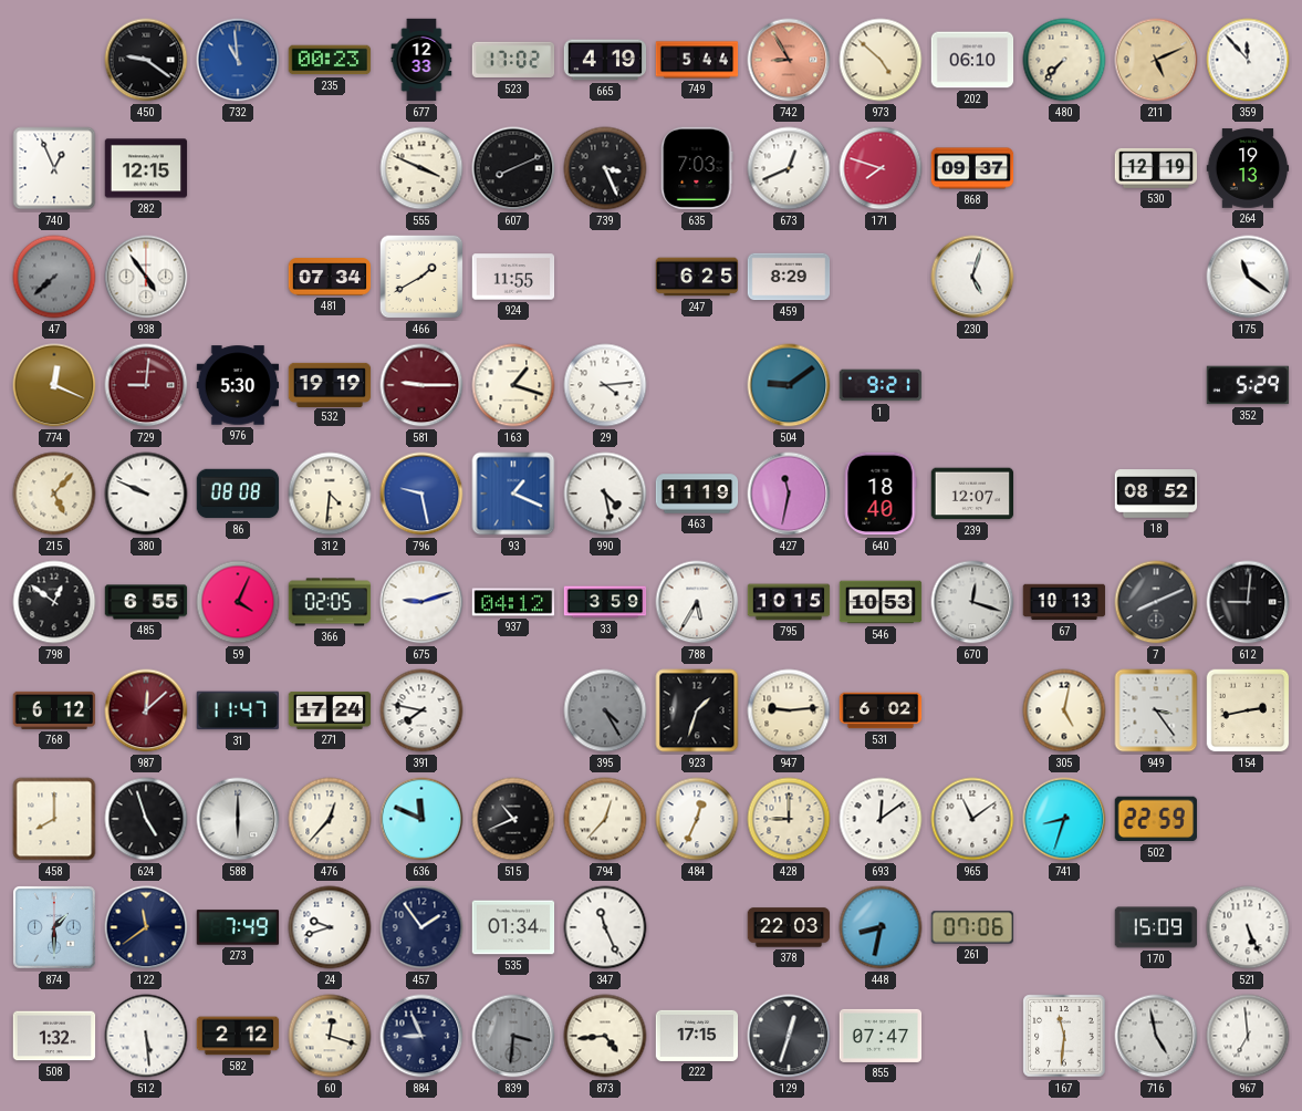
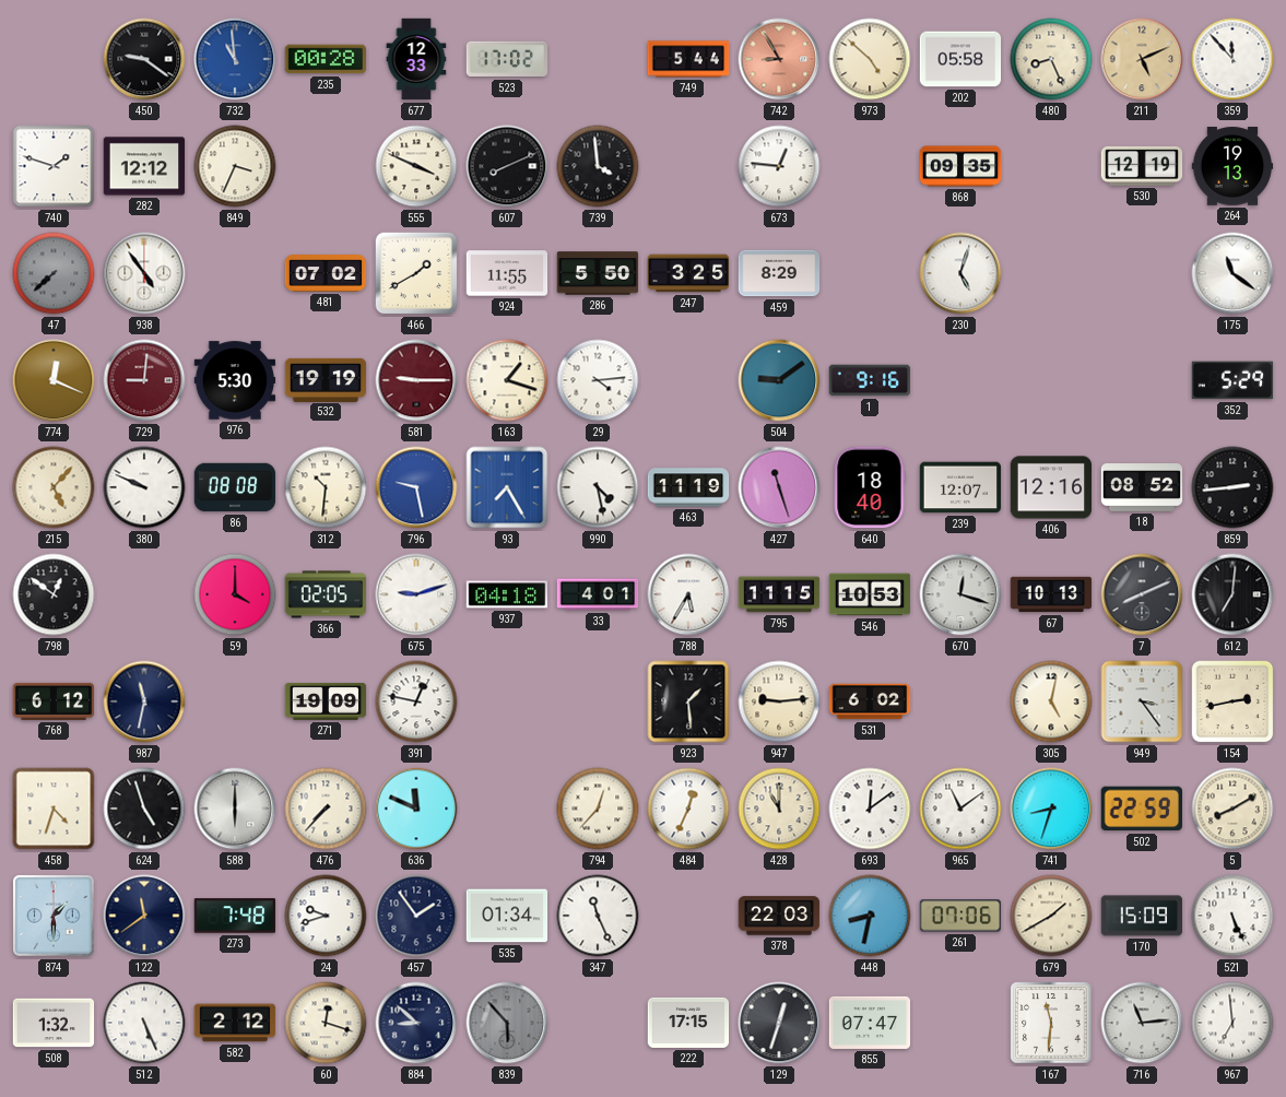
235: 00:23 -> 00:28 (326, 59)
665: 4:19 -> none (605, 60)
202: 06:10 -> 05:58 (960, 59)
480: 7:37 -> 8:26 (1051, 59)
740: 12:56 -> 1:48 (54, 166)
282: 12:15 -> 12:12 (144, 166)
849: none -> 3:34 (235, 166)
739: 3:26 -> 3:59 (598, 166)
635: 7:03 -> none (697, 168)
673: 12:41 -> 12:46 (779, 166)
171: 7:48 -> none (881, 168)
868: 09:37 -> 09:35 (960, 166)
481: 07:34 -> 07:02 (326, 273)
286: none -> 5:50 (598, 273)
247: 6:25 -> 3:25 (688, 273)
1: 9:21 -> 9:16 (870, 380)
312: 4:31 -> 10:31 (326, 487)
93: 1:19 -> 7:25 (507, 487)
427: 11:32 -> 11:27 (779, 487)
406: none -> 12:16 (1051, 487)
859: none -> 2:44 (1232, 487)
485: 6:55 -> none (146, 602)
59: 4:04 -> 4:00 (235, 594)
937: 04:12 -> 04:18 (507, 594)
33: 3:59 -> 4:01 (598, 594)
795: 10:15 -> 11:15 (779, 594)
612: 9:01 -> 7:01 (1232, 594)
987: 12:08 -> 11:32 (144, 701)
987 dial: burgundy -> navy (144, 701)
31: 11:47 -> none (238, 710)
271: 17:24 -> 19:09 (326, 701)
391: 7:47 -> 12:47 (416, 701)
395: 4:25 -> none (605, 710)
923: 1:33 -> 1:29 (688, 701)
458: 8:00 -> 4:33 (54, 809)
476: 12:37 -> 7:37 (326, 809)
515: 10:41 -> none (513, 819)
428: 9:00 -> 11:00 (779, 809)
5: none -> 8:10 (1232, 809)
273: 7:49 -> 7:48 (235, 916)
679: none -> 1:40 (1051, 916)
512: 5:29 -> 5:26 (144, 1023)
884: 8:56 -> 8:52 (416, 1023)
839: 3:31 -> 5:53 (507, 1023)
873: 4:44 -> none (605, 1036)
716: 4:58 -> 11:14 (1142, 1023)
